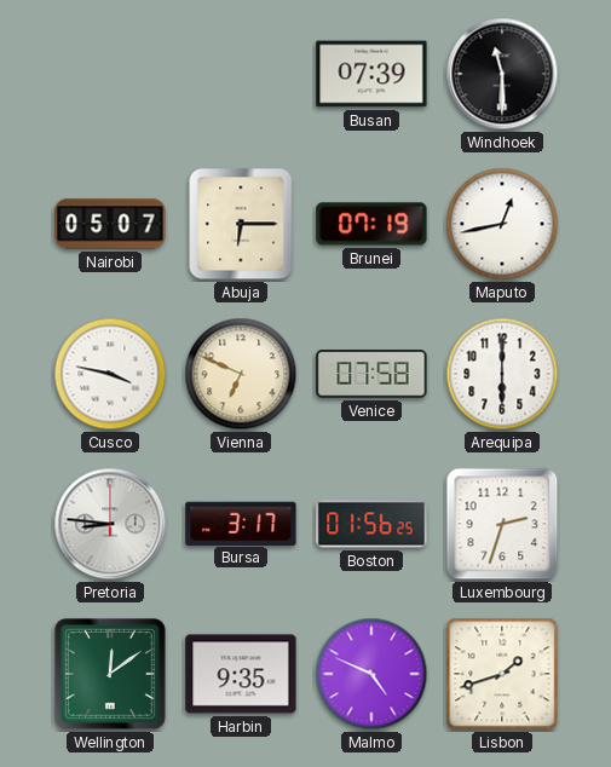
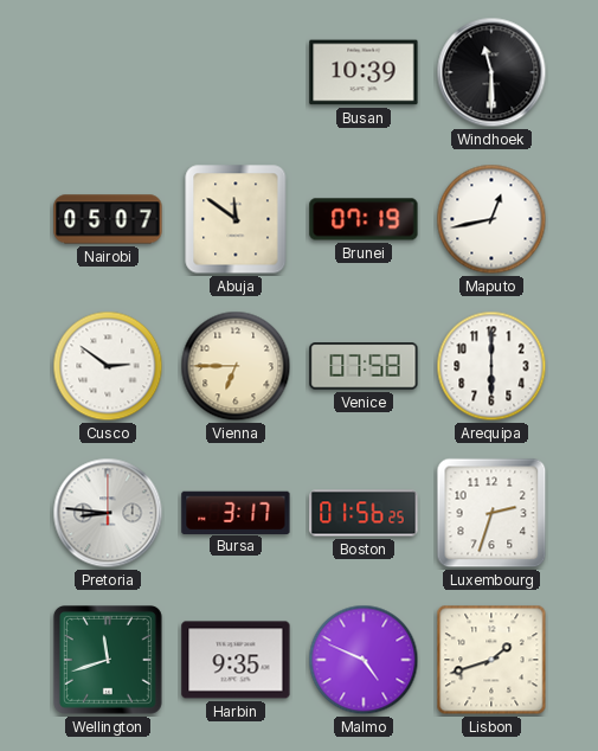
Busan: 07:39 -> 10:39 (364, 72)
Abuja: 6:15 -> 11:51 (236, 219)
Cusco: 3:47 -> 2:51 (108, 366)
Vienna: 6:49 -> 6:45 (236, 366)
Wellington: 12:09 -> 11:42 (109, 661)
